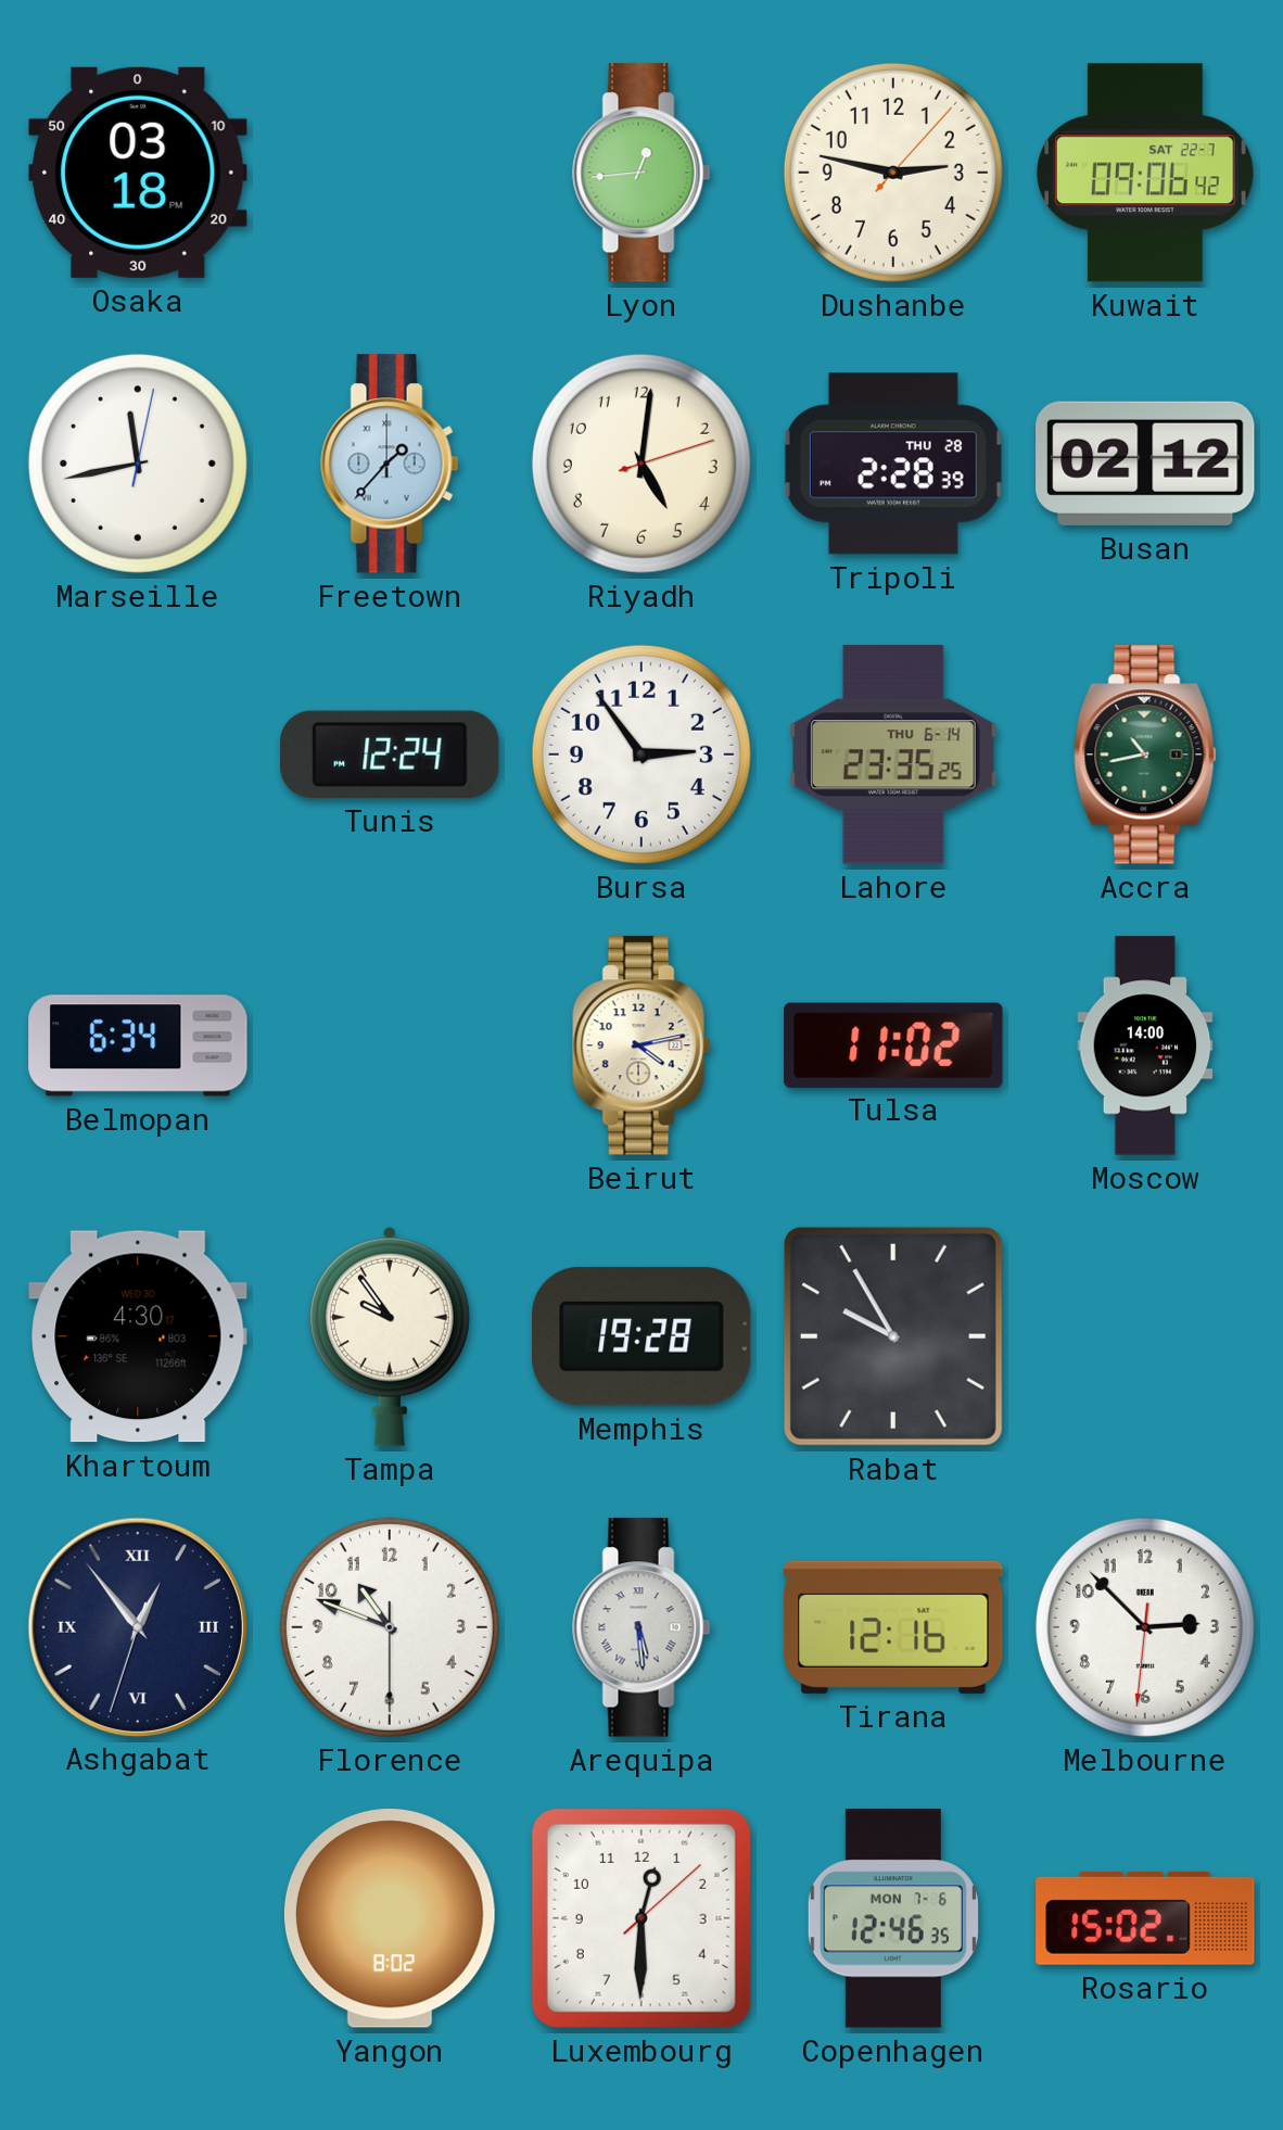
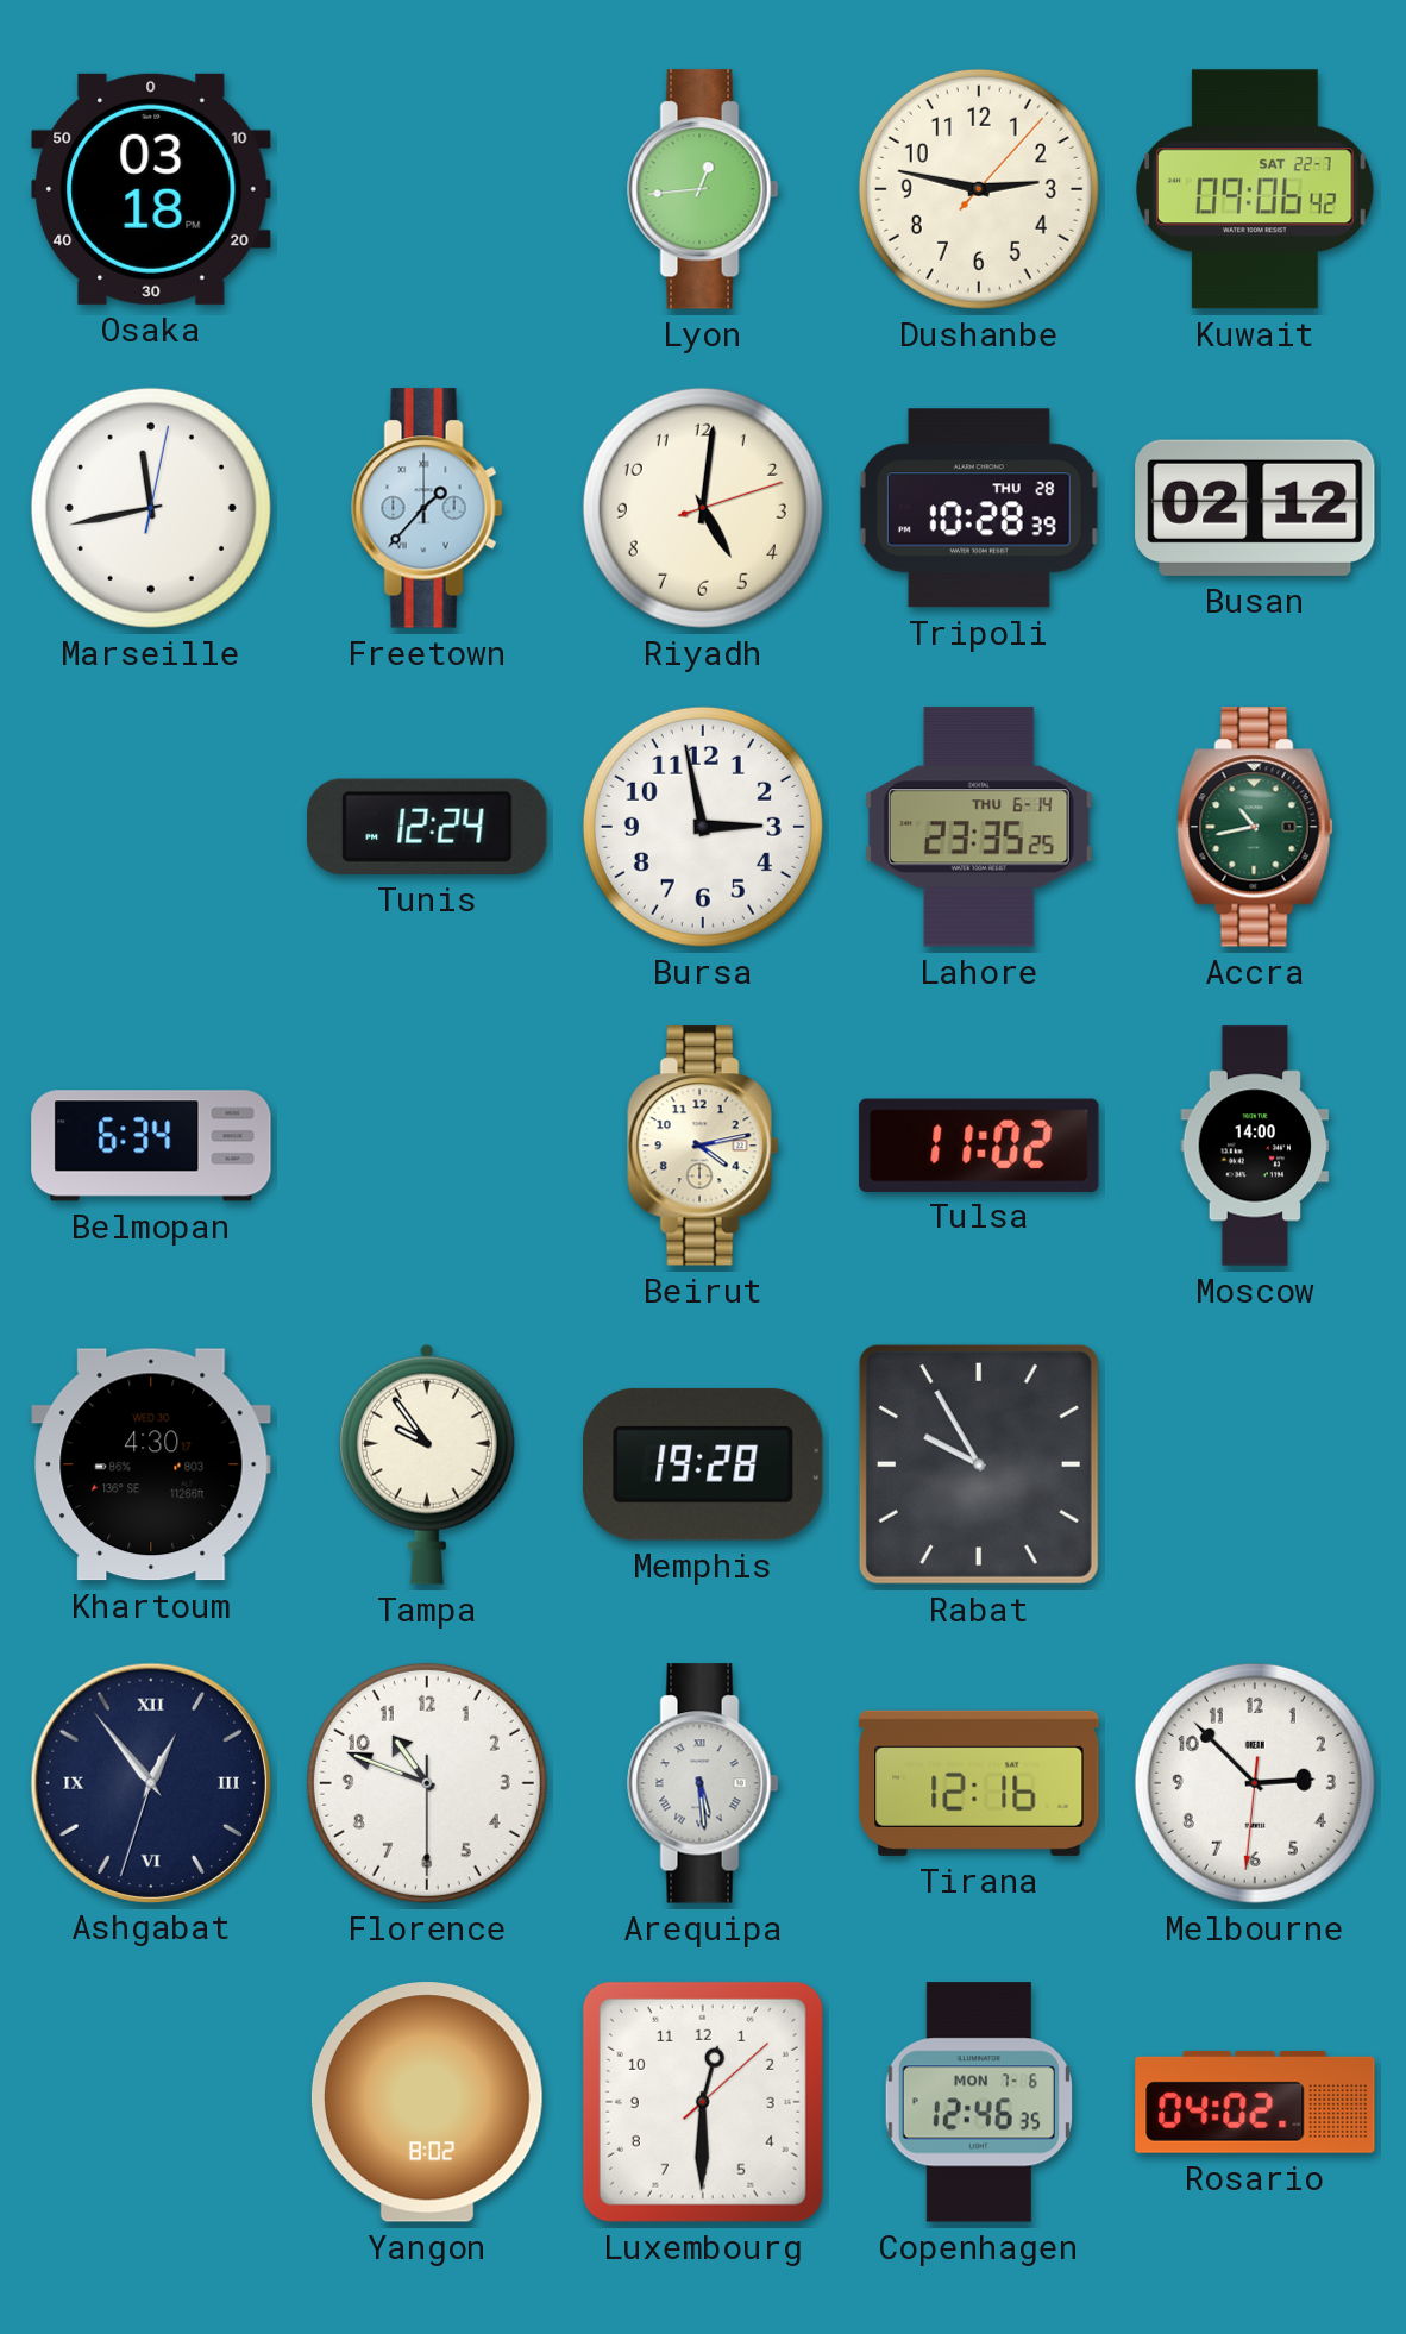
Tripoli: 2:28 -> 10:28 (979, 508)
Bursa: 2:54 -> 2:58 (703, 827)
Rosario: 15:02 -> 04:02 (1255, 2102)
